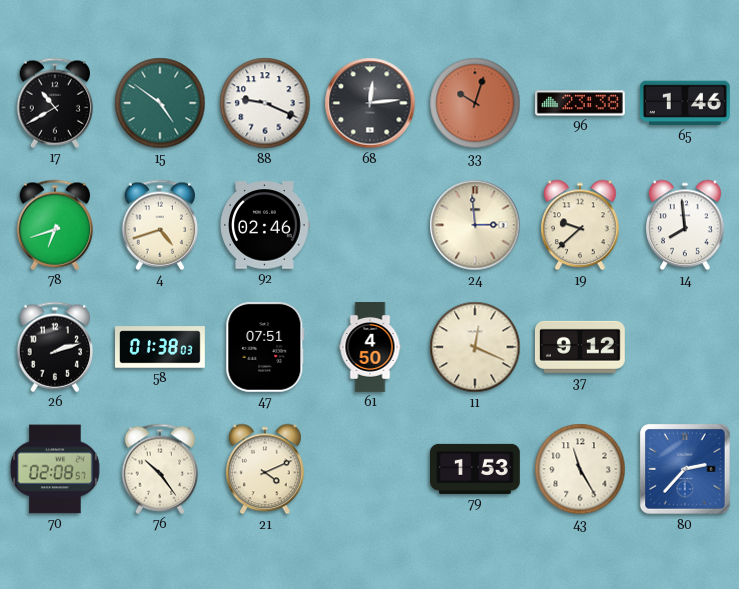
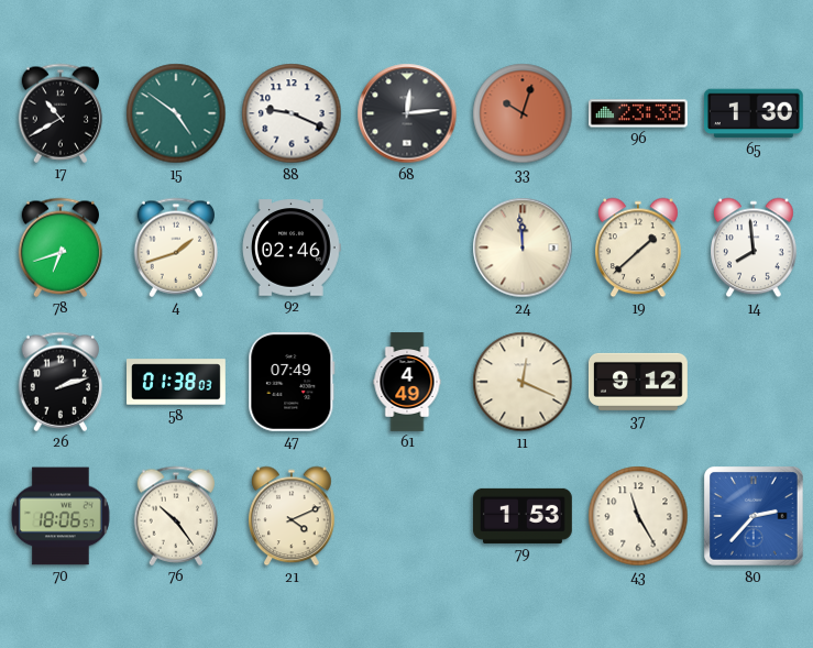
65: 1:46 -> 1:30 (754, 113)
4: 4:42 -> 1:42 (176, 248)
24: 2:59 -> 11:59 (523, 248)
19: 9:38 -> 1:38 (639, 248)
47: 07:51 -> 07:49 (292, 382)
61: 4:50 -> 4:49 (407, 382)
70: 02:08 -> 18:06 (62, 516)
